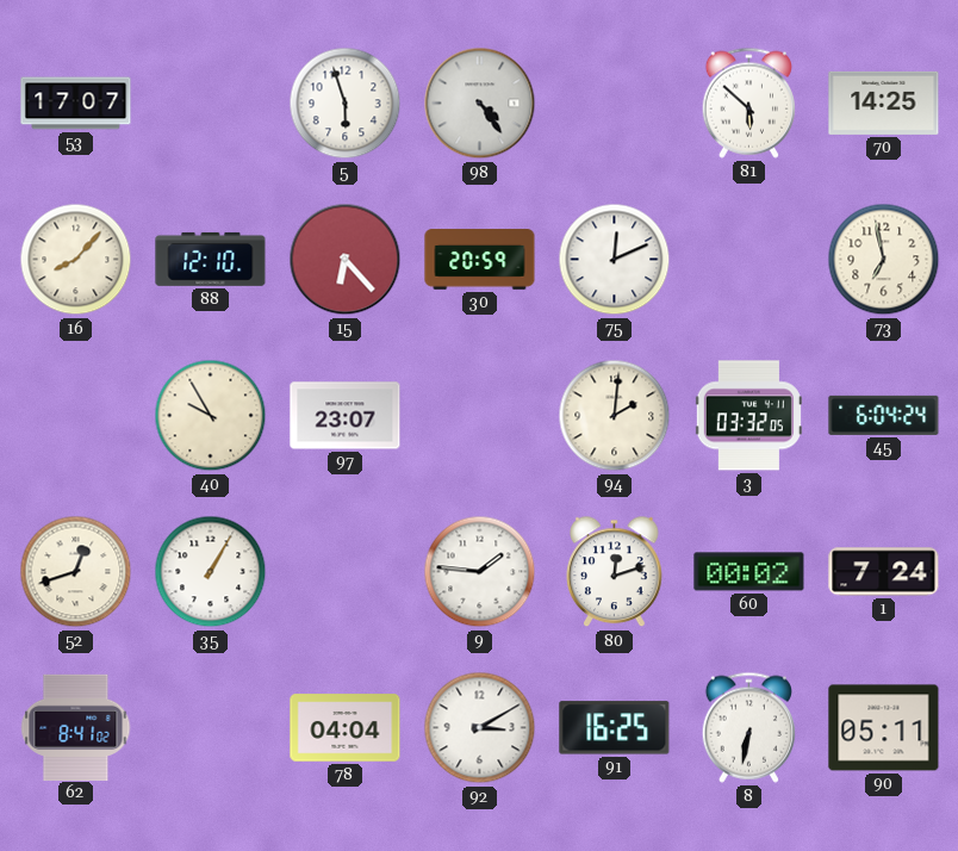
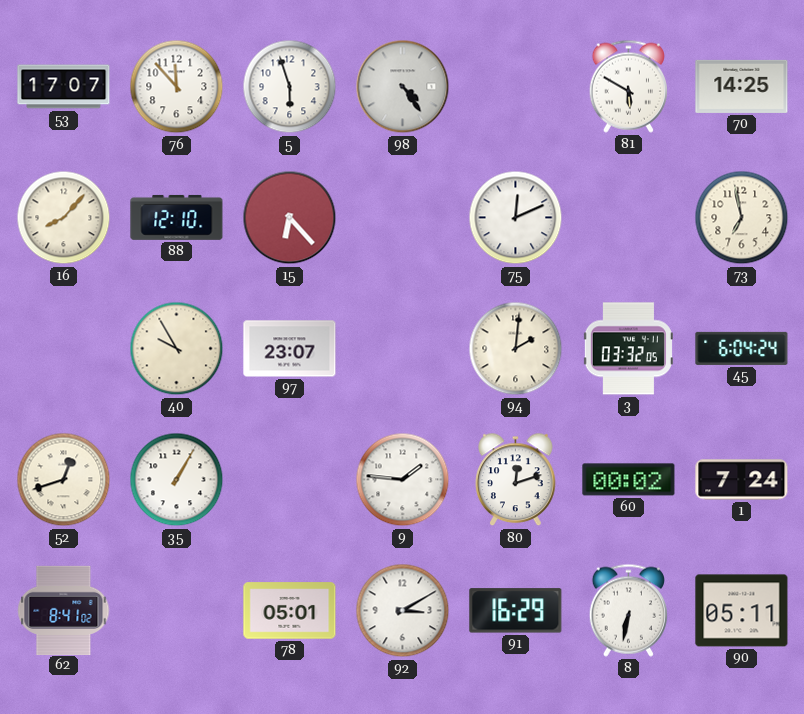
76: none -> 11:53 (177, 87)
81: 5:52 -> 5:50 (628, 86)
30: 20:59 -> none (480, 260)
78: 04:04 -> 05:01 (290, 611)
91: 16:25 -> 16:29 (516, 611)
